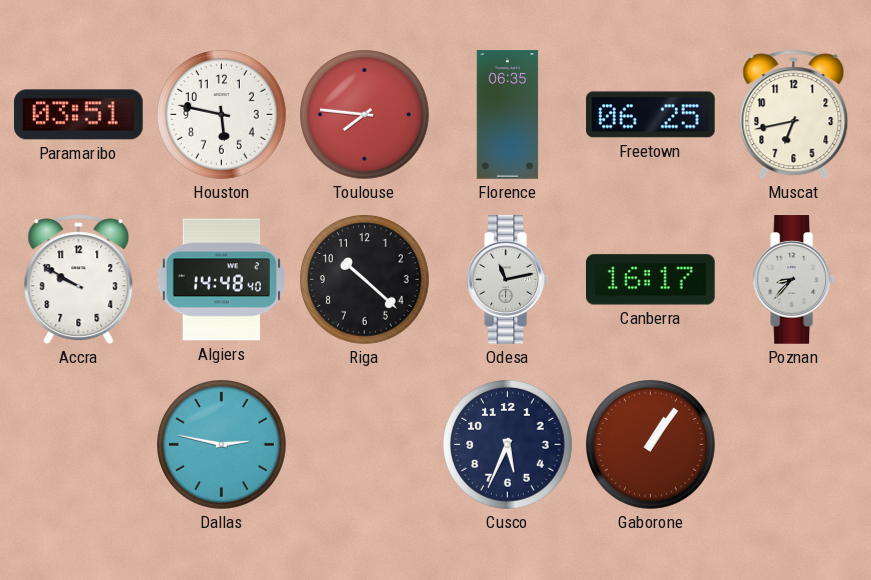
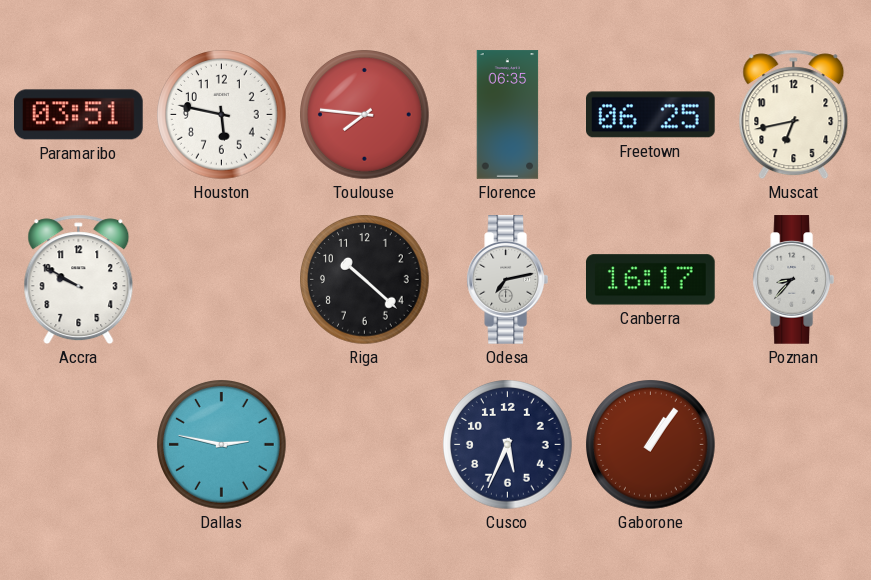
Algiers: 14:48 -> none (221, 280)
Odesa: 11:13 -> 7:13 (507, 280)
